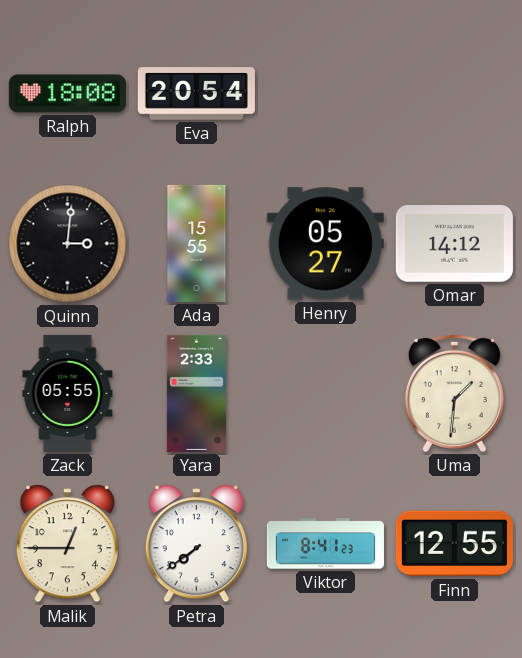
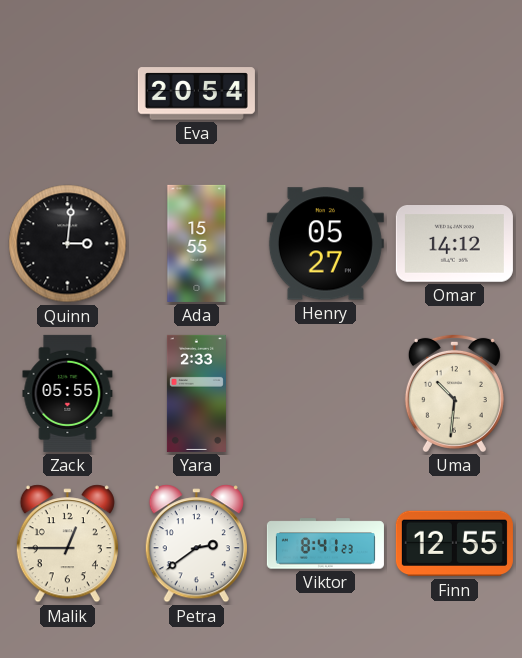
Ralph: 18:08 -> none (67, 94)
Uma: 1:31 -> 10:31 (454, 393)
Petra: 7:39 -> 2:39 (196, 544)
